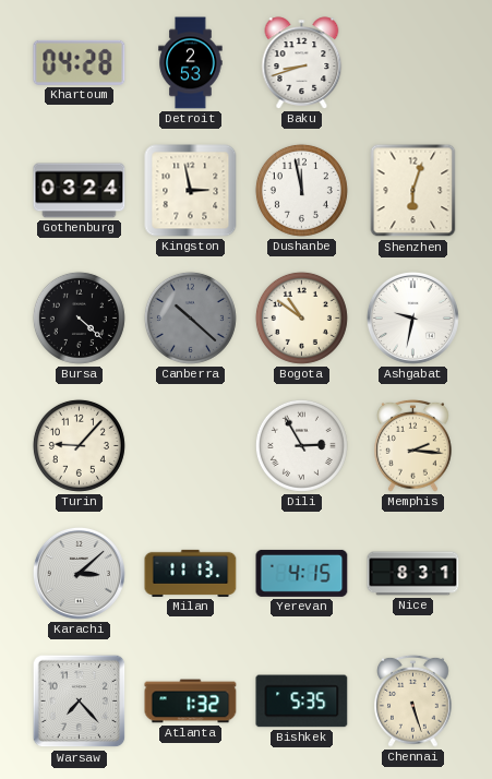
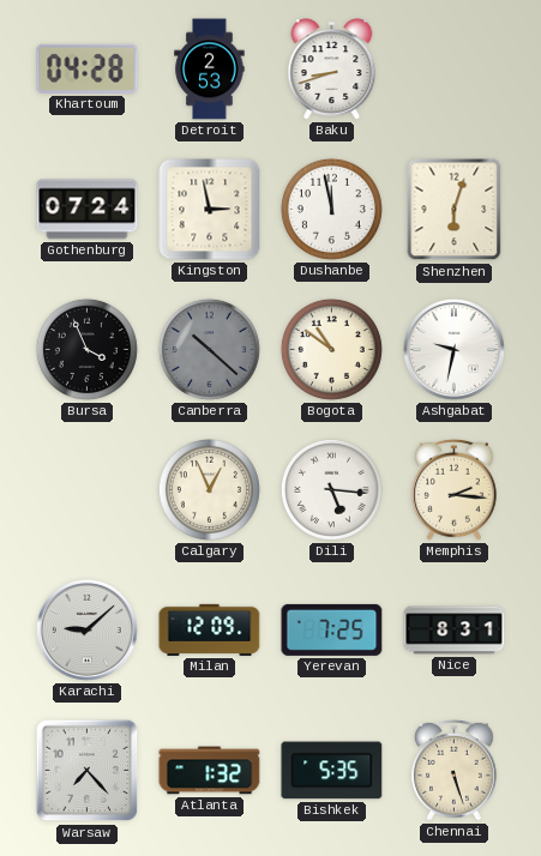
Gothenburg: 03:24 -> 07:24 (88, 210)
Bursa: 4:22 -> 3:56 (86, 349)
Turin: 9:07 -> none (79, 445)
Calgary: none -> 12:56 (209, 489)
Dili: 2:55 -> 5:16 (331, 489)
Karachi: 3:08 -> 9:08 (86, 629)
Milan: 11:13 -> 12:09 (210, 629)
Yerevan: 4:15 -> 7:25 (332, 629)
